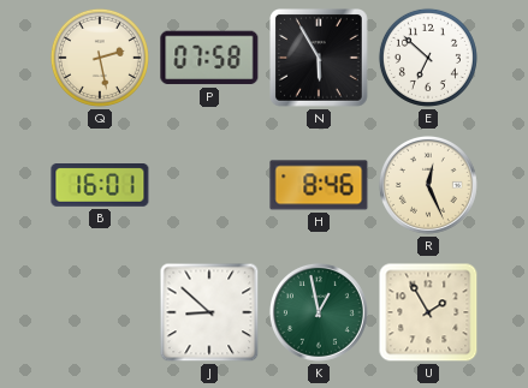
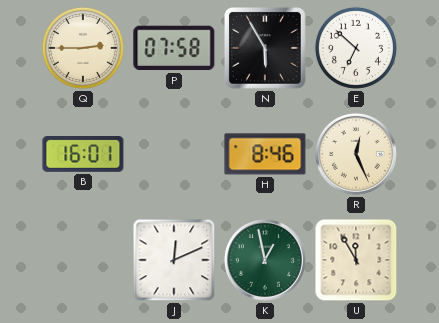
Q: 2:28 -> 2:45 (83, 48)
J: 8:52 -> 12:11 (174, 260)
U: 1:55 -> 11:55 (356, 260)
